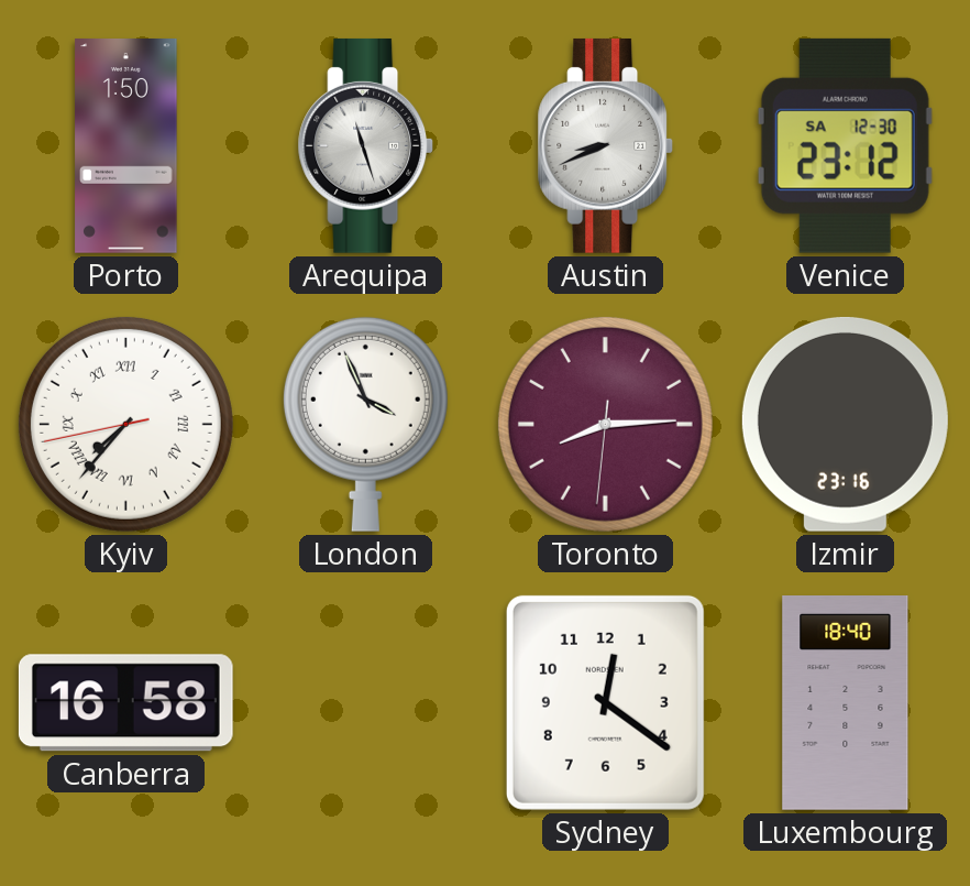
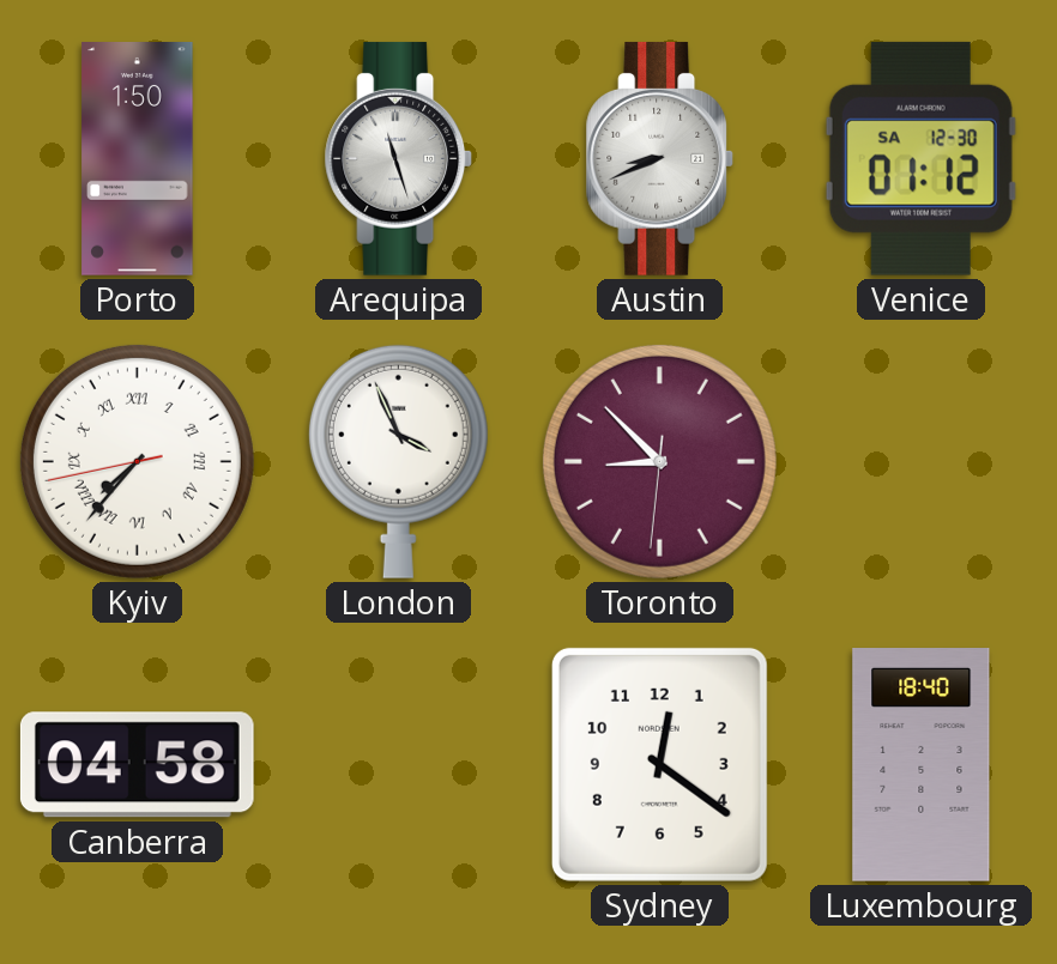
Venice: 23:12 -> 01:12 (920, 158)
Toronto: 8:14 -> 8:52 (659, 461)
Izmir: 23:16 -> none (845, 424)
Canberra: 16:58 -> 04:58 (137, 765)
